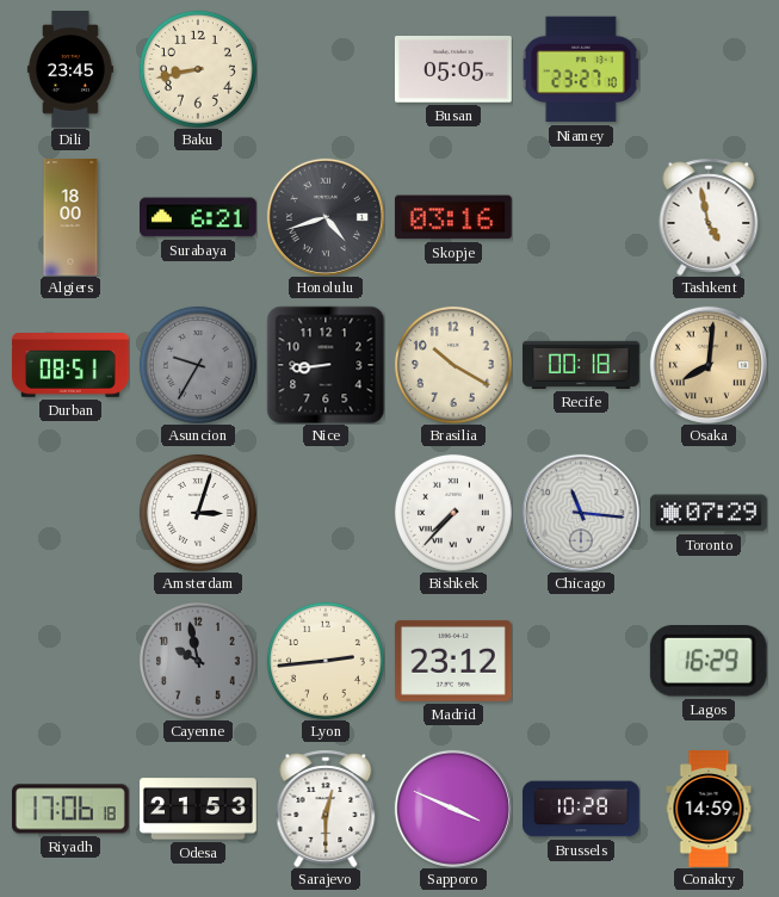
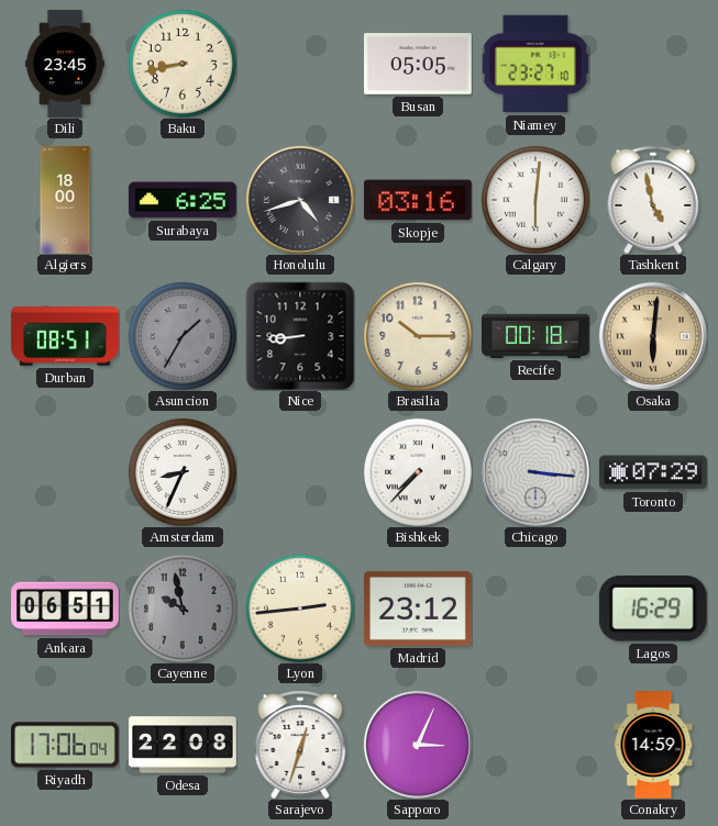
Surabaya: 6:21 -> 6:25 (184, 200)
Calgary: none -> 6:01 (535, 200)
Asuncion: 9:35 -> 1:35 (183, 336)
Brasilia: 10:20 -> 10:15 (418, 336)
Osaka: 8:01 -> 6:01 (653, 336)
Amsterdam: 3:03 -> 8:34 (183, 472)
Chicago: 11:16 -> 3:16 (535, 472)
Ankara: none -> 06:51 (66, 609)
Riyadh: 17:06:18 -> 17:06:04 (66, 745)
Odesa: 21:53 -> 22:08 (184, 745)
Sarajevo: 12:30 -> 12:33 (300, 745)
Sapporo: 3:49 -> 3:04 (418, 745)
Brussels: 10:28 -> none (582, 809)
